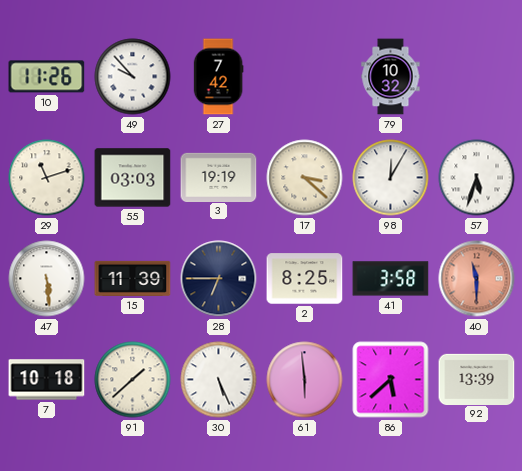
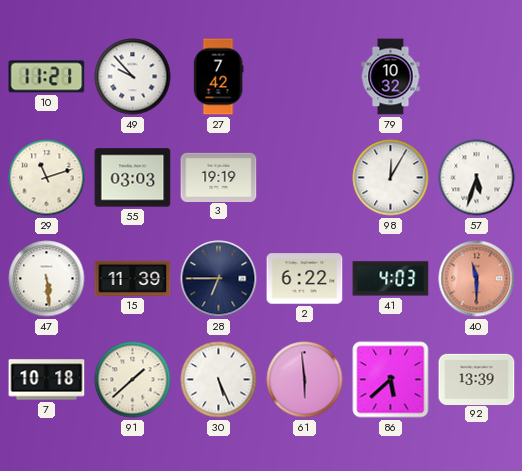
10: 11:26 -> 11:21 (47, 77)
17: 3:22 -> none (305, 178)
2: 8:25 -> 6:22 (305, 279)
41: 3:58 -> 4:03 (391, 279)
